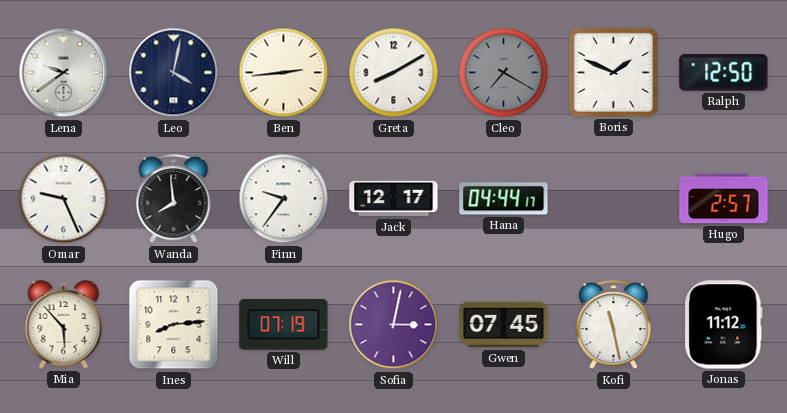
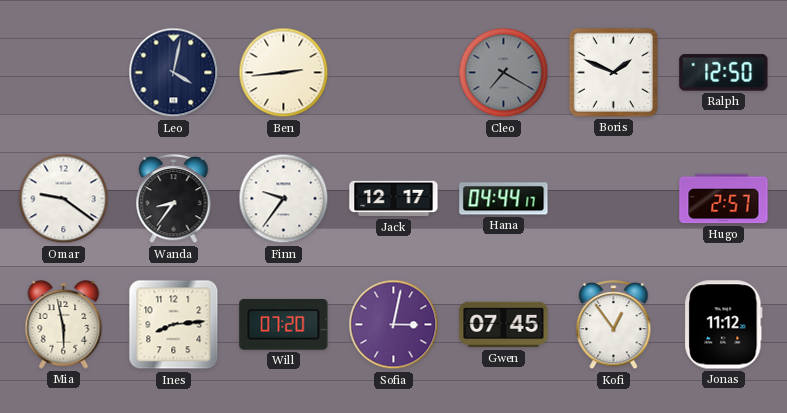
Lena: 9:39 -> none (64, 73)
Greta: 8:10 -> none (394, 73)
Omar: 9:26 -> 9:21 (64, 199)
Wanda: 7:59 -> 8:36 (174, 199)
Mia: 5:53 -> 5:58 (64, 325)
Will: 07:19 -> 07:20 (284, 325)
Kofi: 11:28 -> 12:54 (614, 325)
